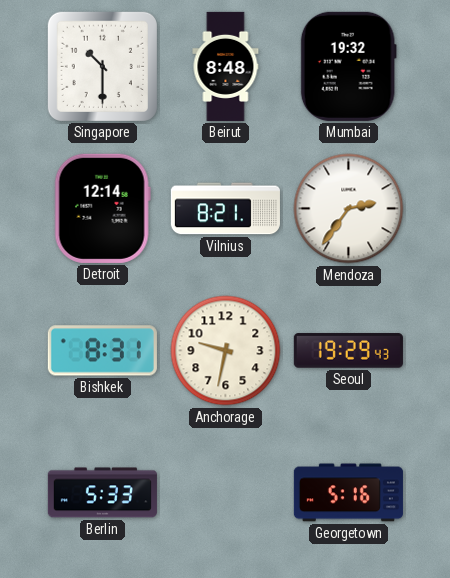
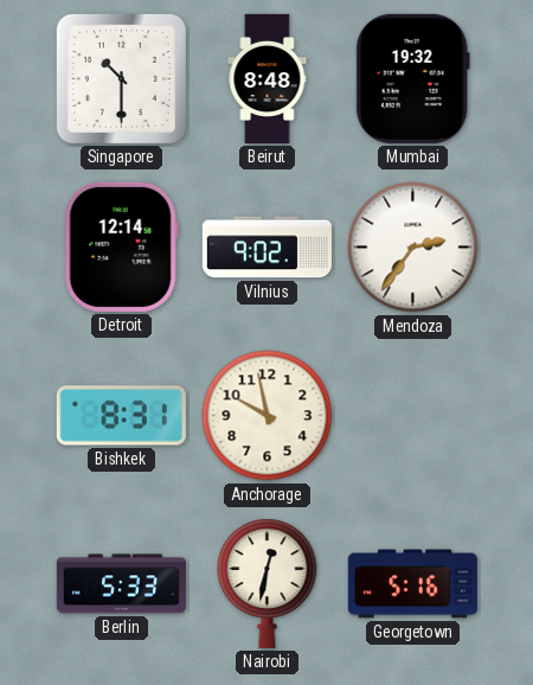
Vilnius: 8:21 -> 9:02 (266, 248)
Anchorage: 9:32 -> 9:58 (268, 416)
Seoul: 19:29 -> none (348, 351)
Nairobi: none -> 12:32 (268, 583)
